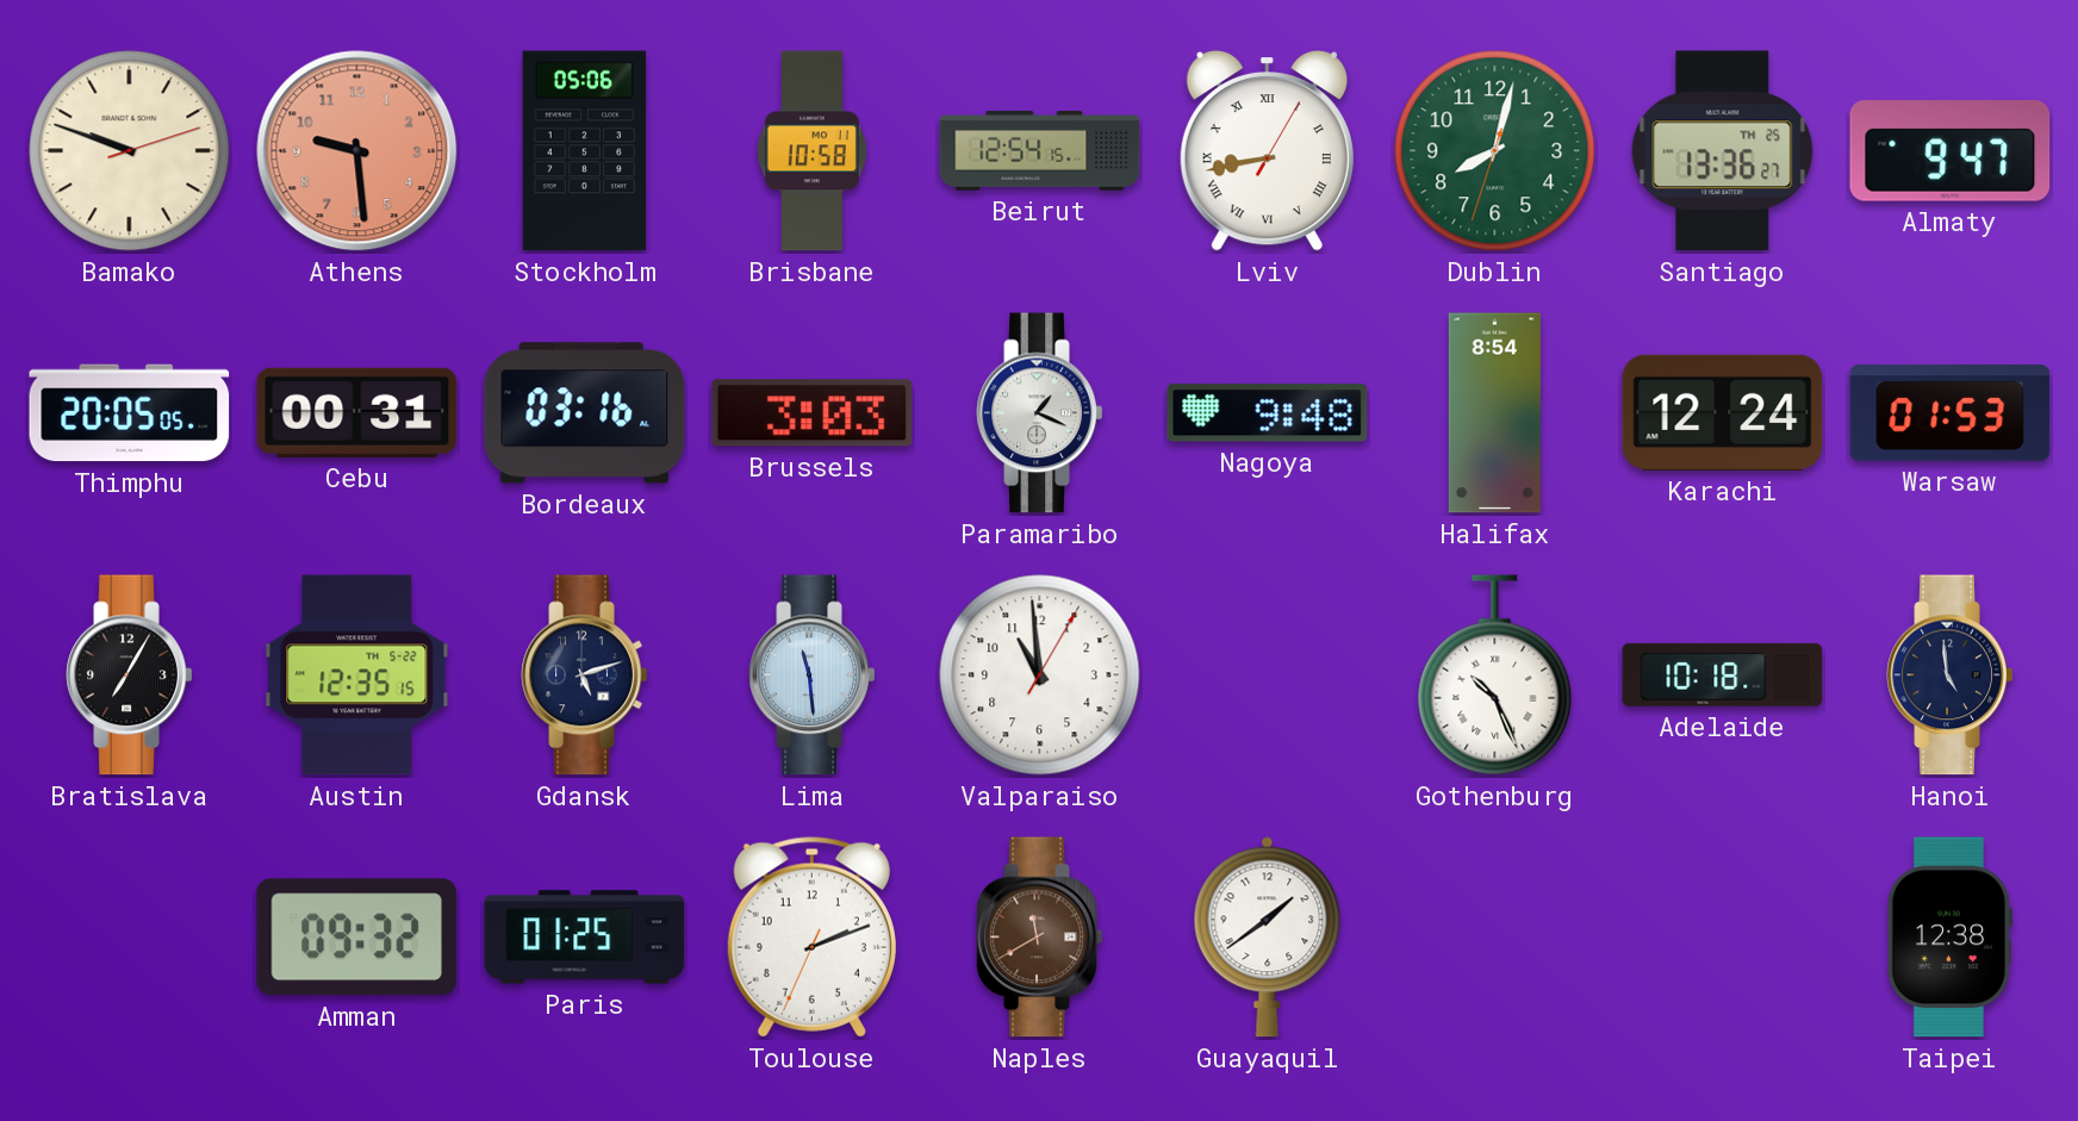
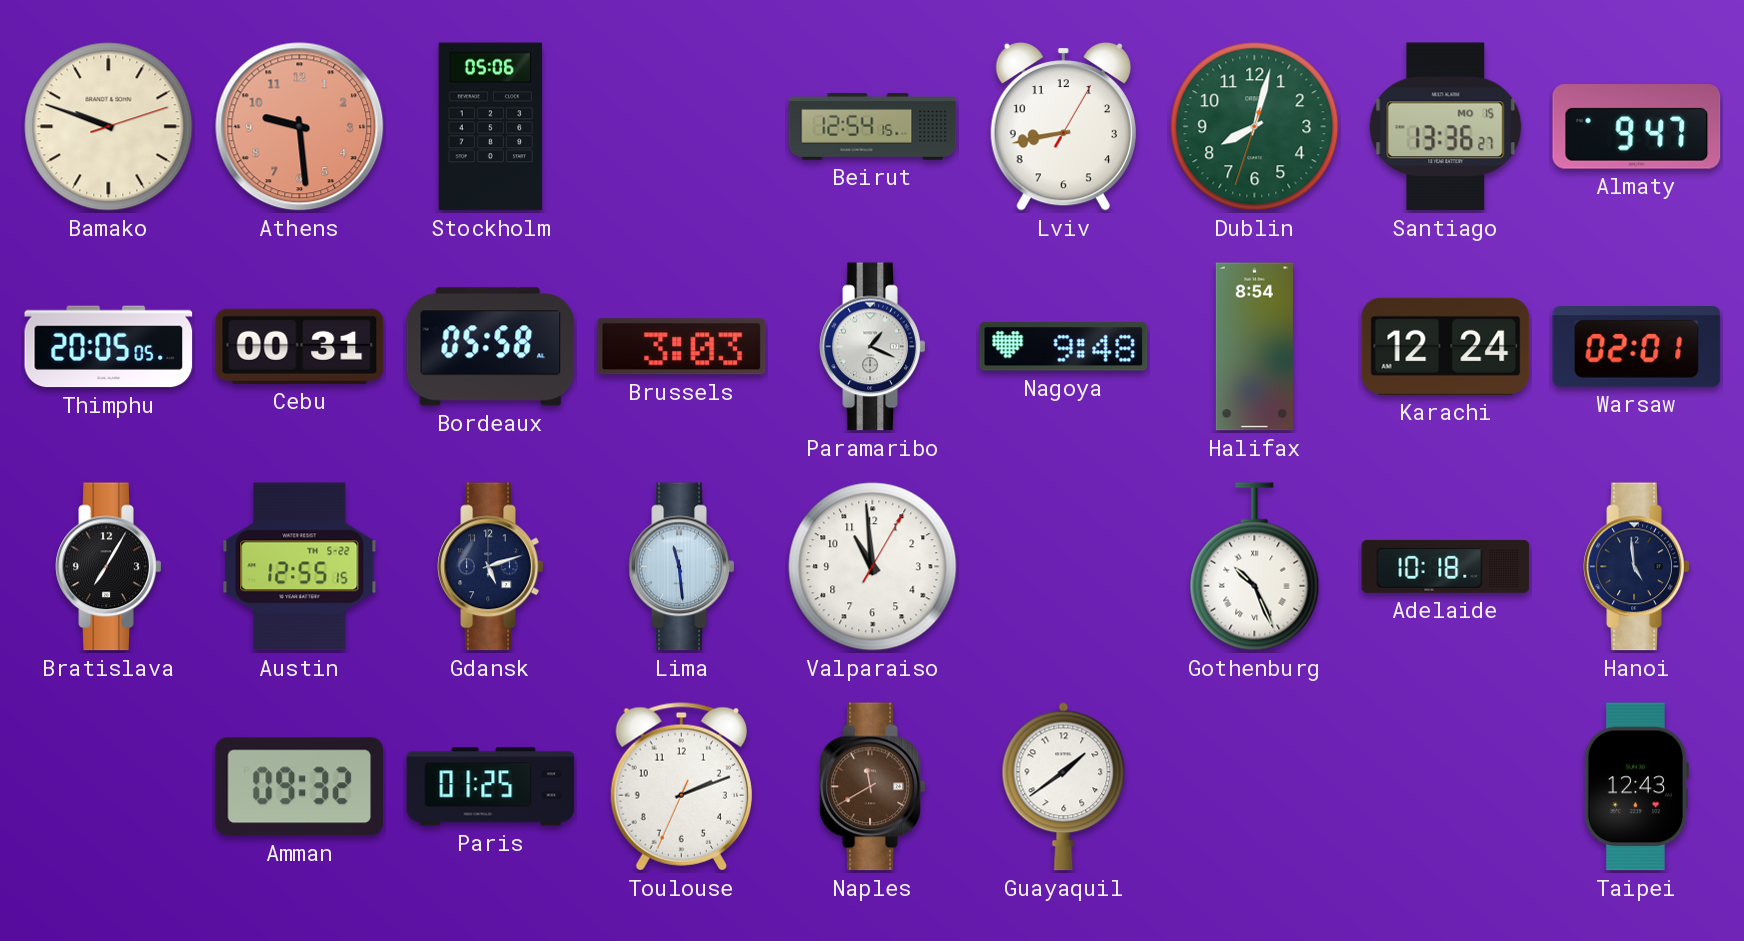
Brisbane: 10:58 -> none (811, 151)
Lviv numerals: Roman -> Arabic (1063, 126)
Santiago date: TH 25 -> MO 15 (1446, 127)
Bordeaux: 03:16 -> 05:58 (491, 347)
Warsaw: 01:53 -> 02:01 (1637, 347)
Austin: 12:35 -> 12:55 (300, 567)
Taipei: 12:38 -> 12:43 (1635, 787)
